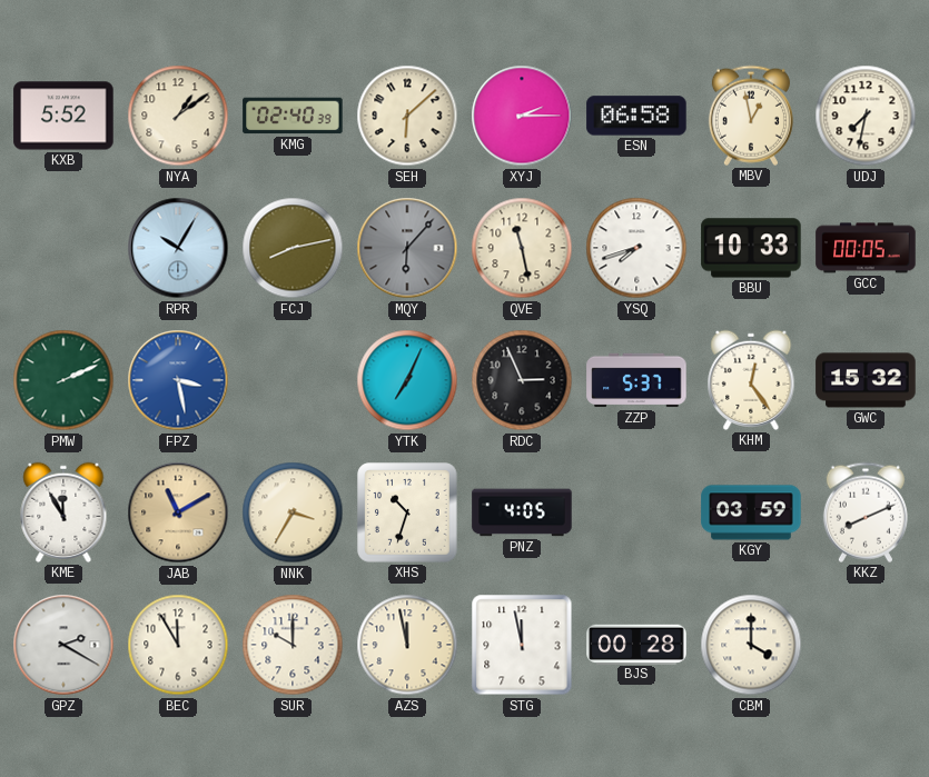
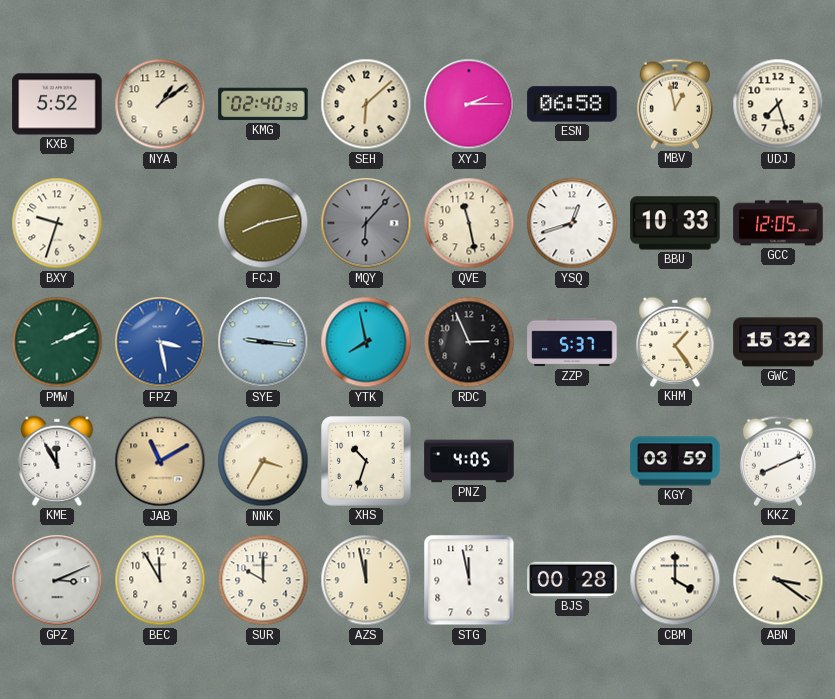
UDJ: 7:32 -> 7:27 (778, 104)
BXY: none -> 9:33 (57, 223)
RPR: 10:05 -> none (178, 248)
YSQ: 7:42 -> 12:42 (572, 223)
GCC: 00:05 -> 12:05 (778, 223)
SYE: none -> 9:16 (263, 342)
YTK: 7:04 -> 7:58 (366, 342)
KHM: 12:24 -> 1:24 (675, 342)
GPZ: 2:20 -> 3:11 (57, 580)
ABN: none -> 3:21 (778, 580)
